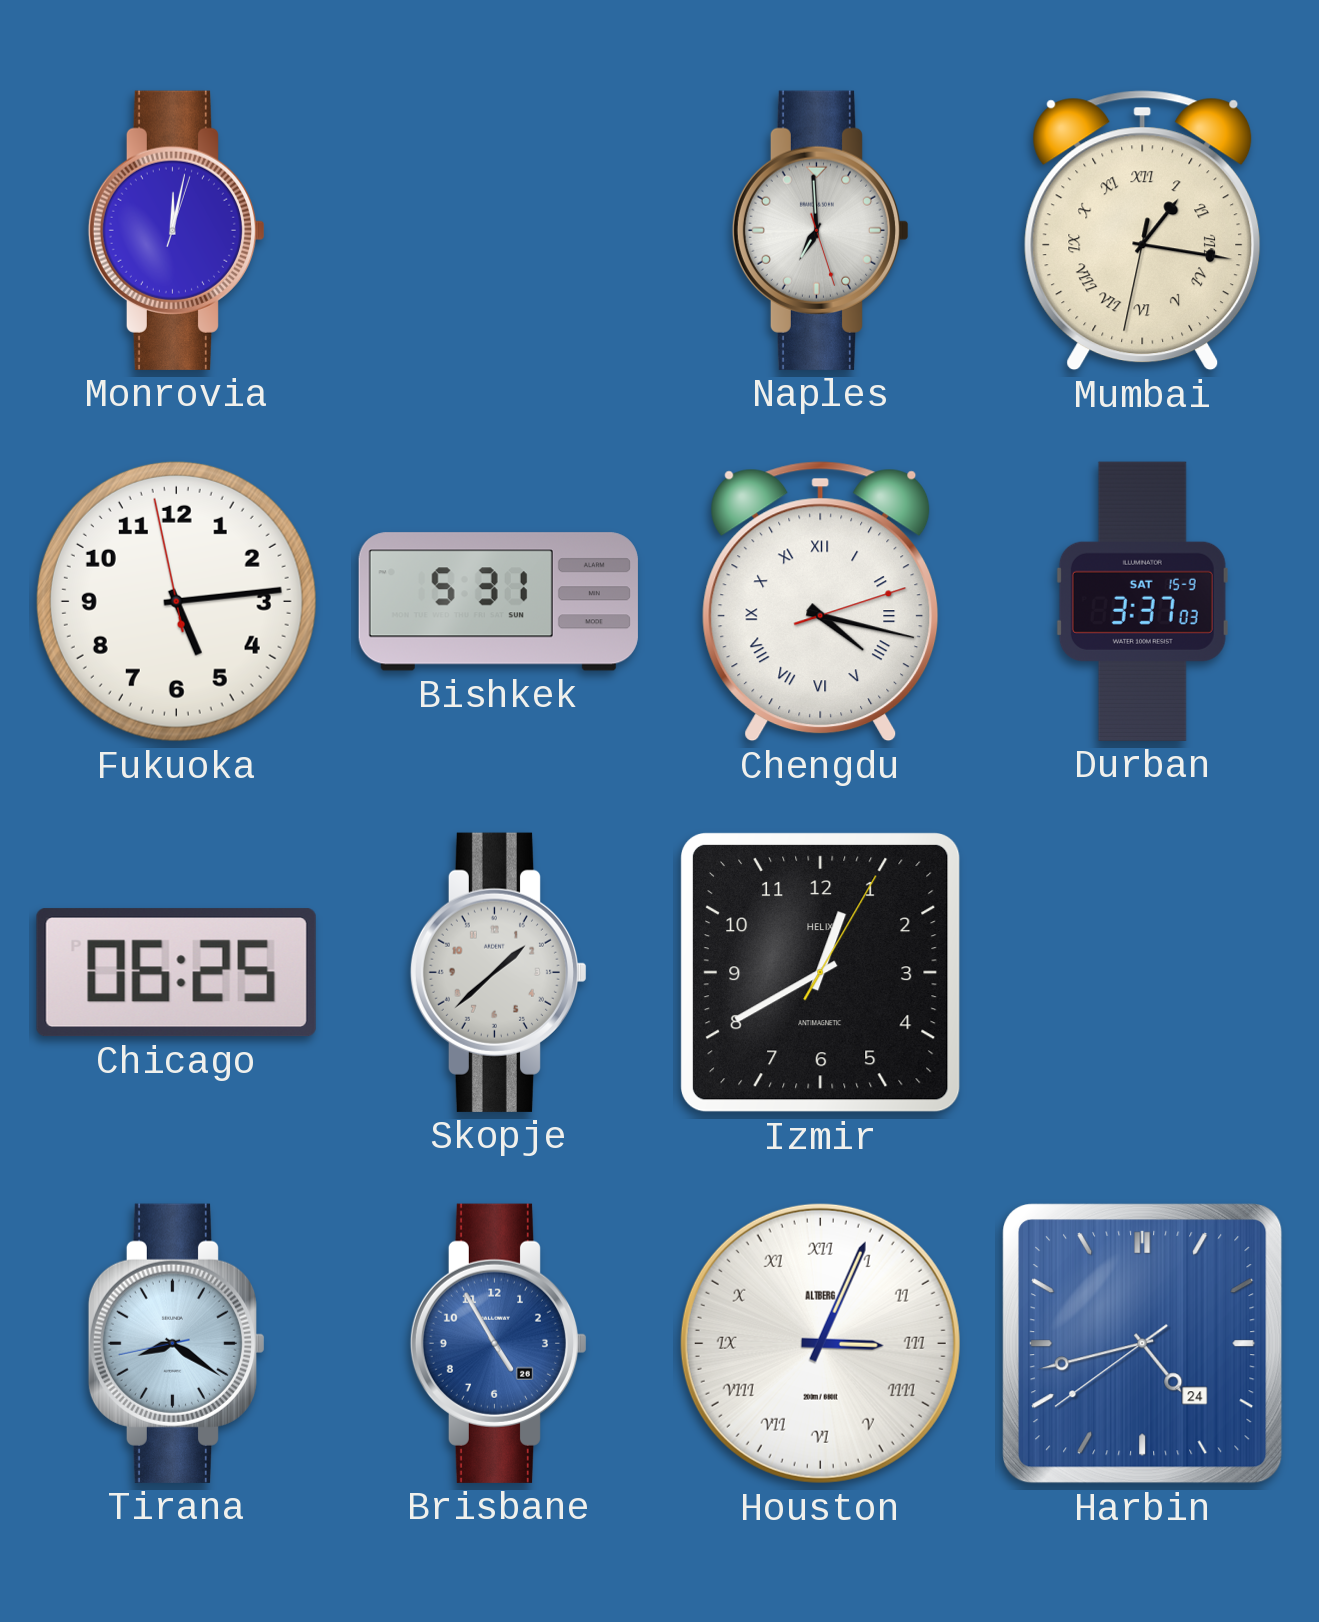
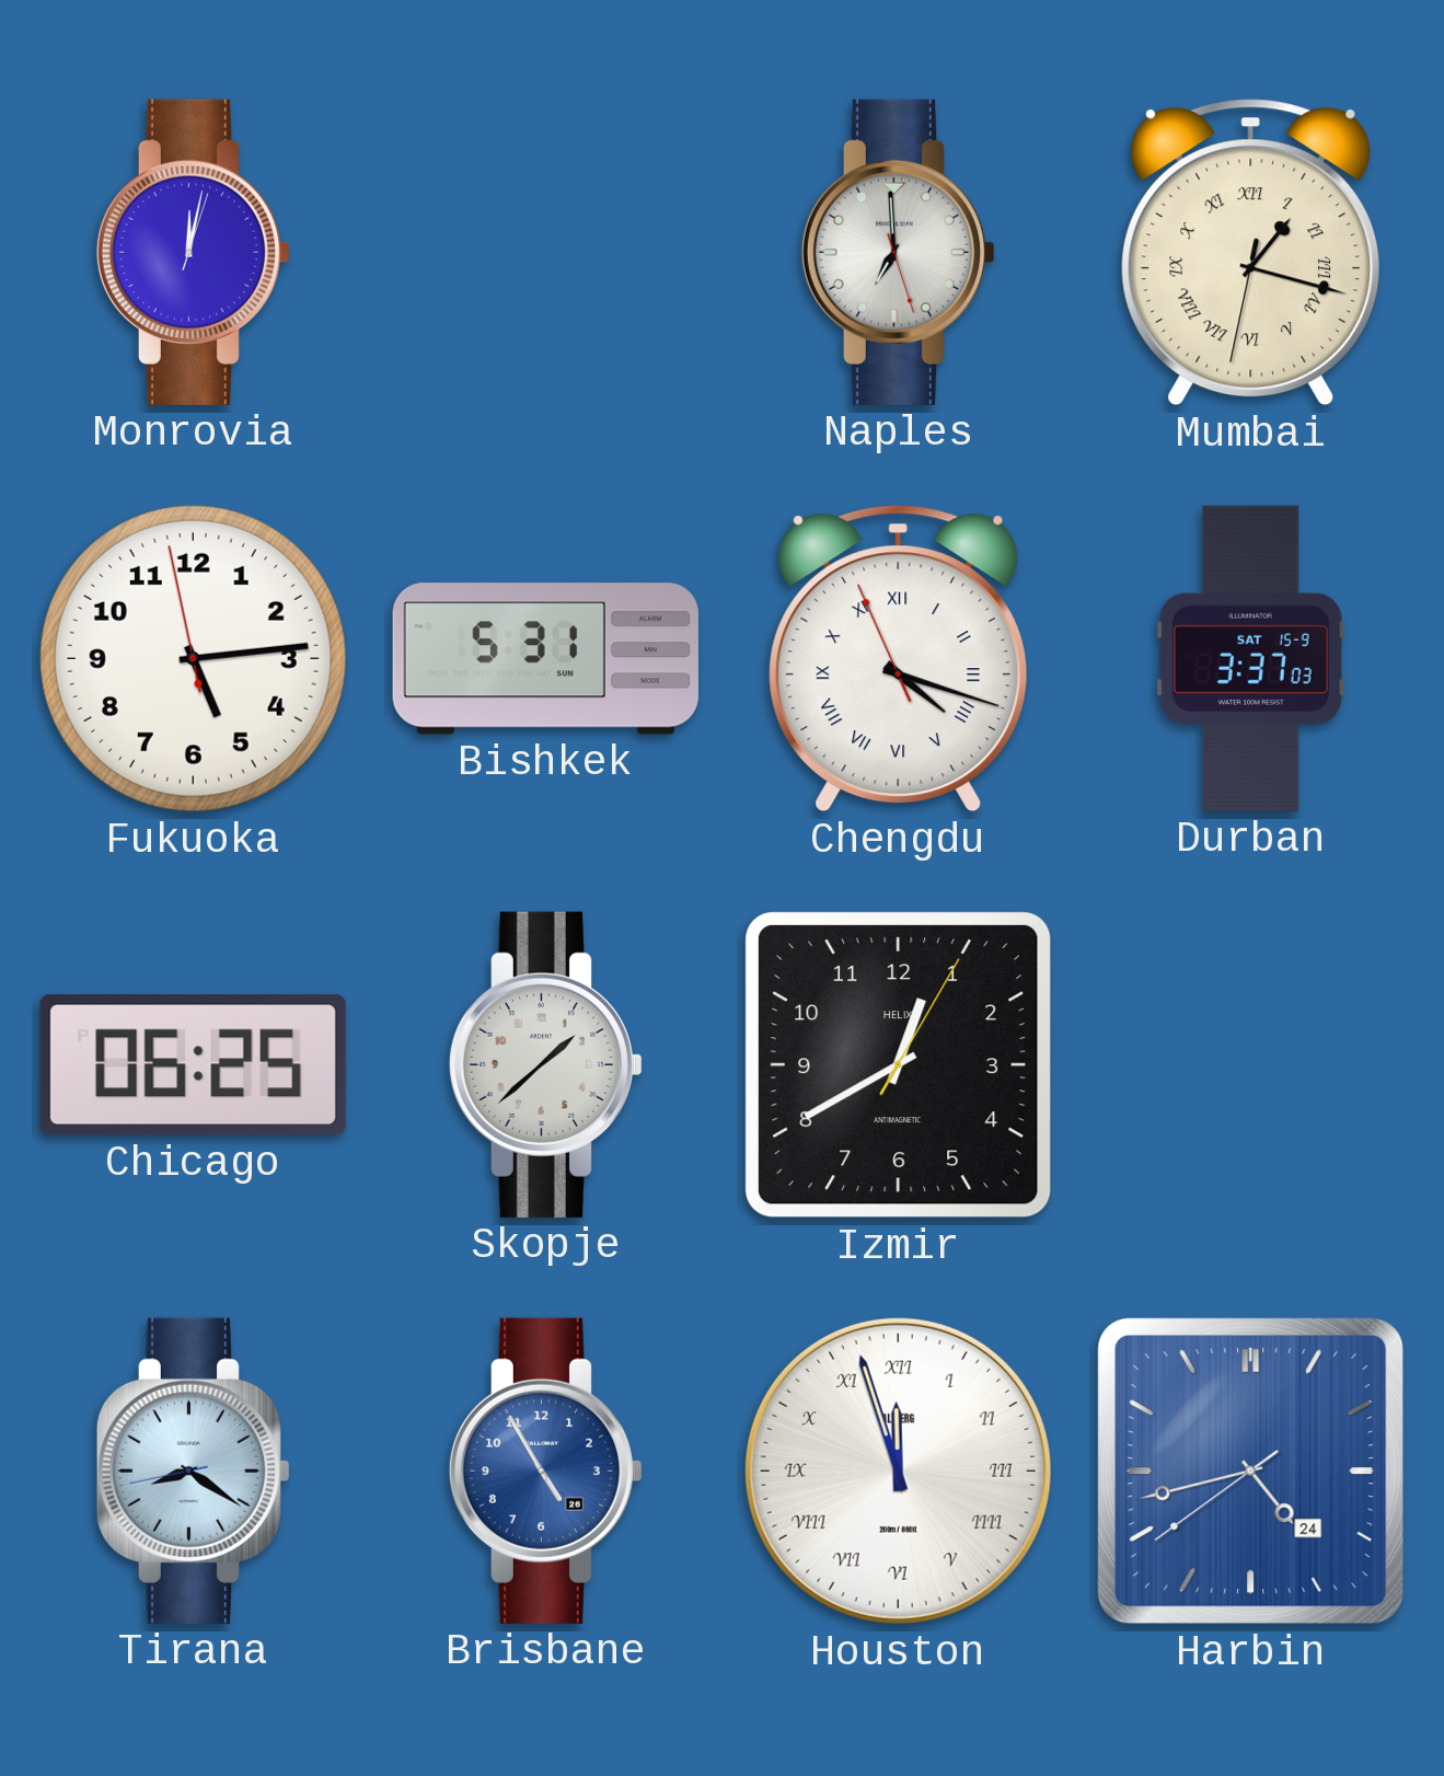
Mumbai: 1:16 -> 1:17 (1251, 253)
Chengdu: 4:17:12 -> 4:17:56 (899, 659)
Houston: 3:04 -> 11:57 (898, 1471)
